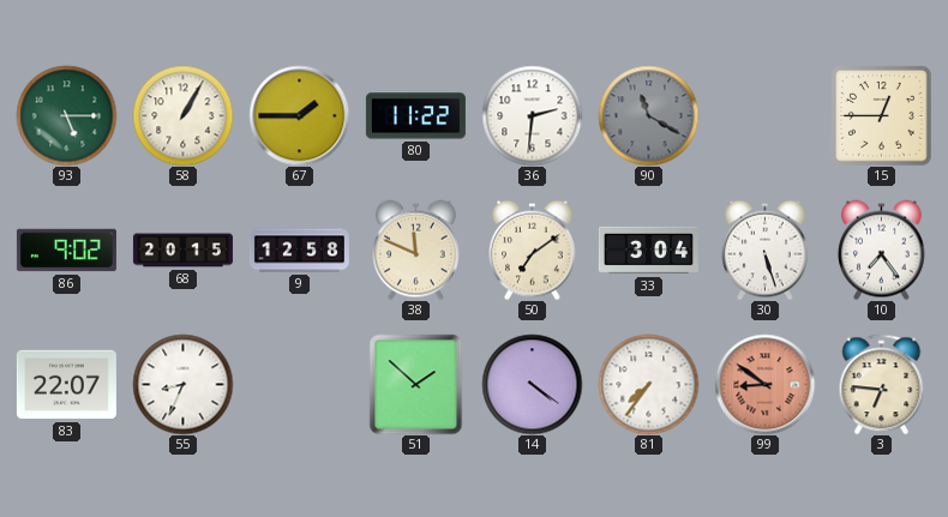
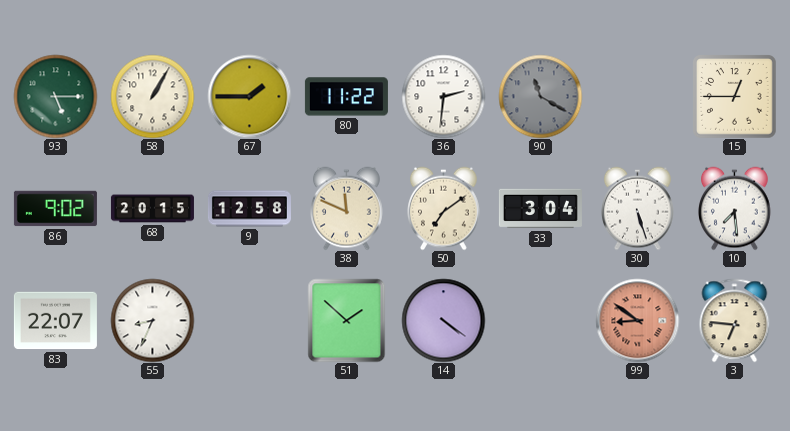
10: 7:24 -> 7:29 (735, 208)
81: 7:36 -> none (648, 384)
